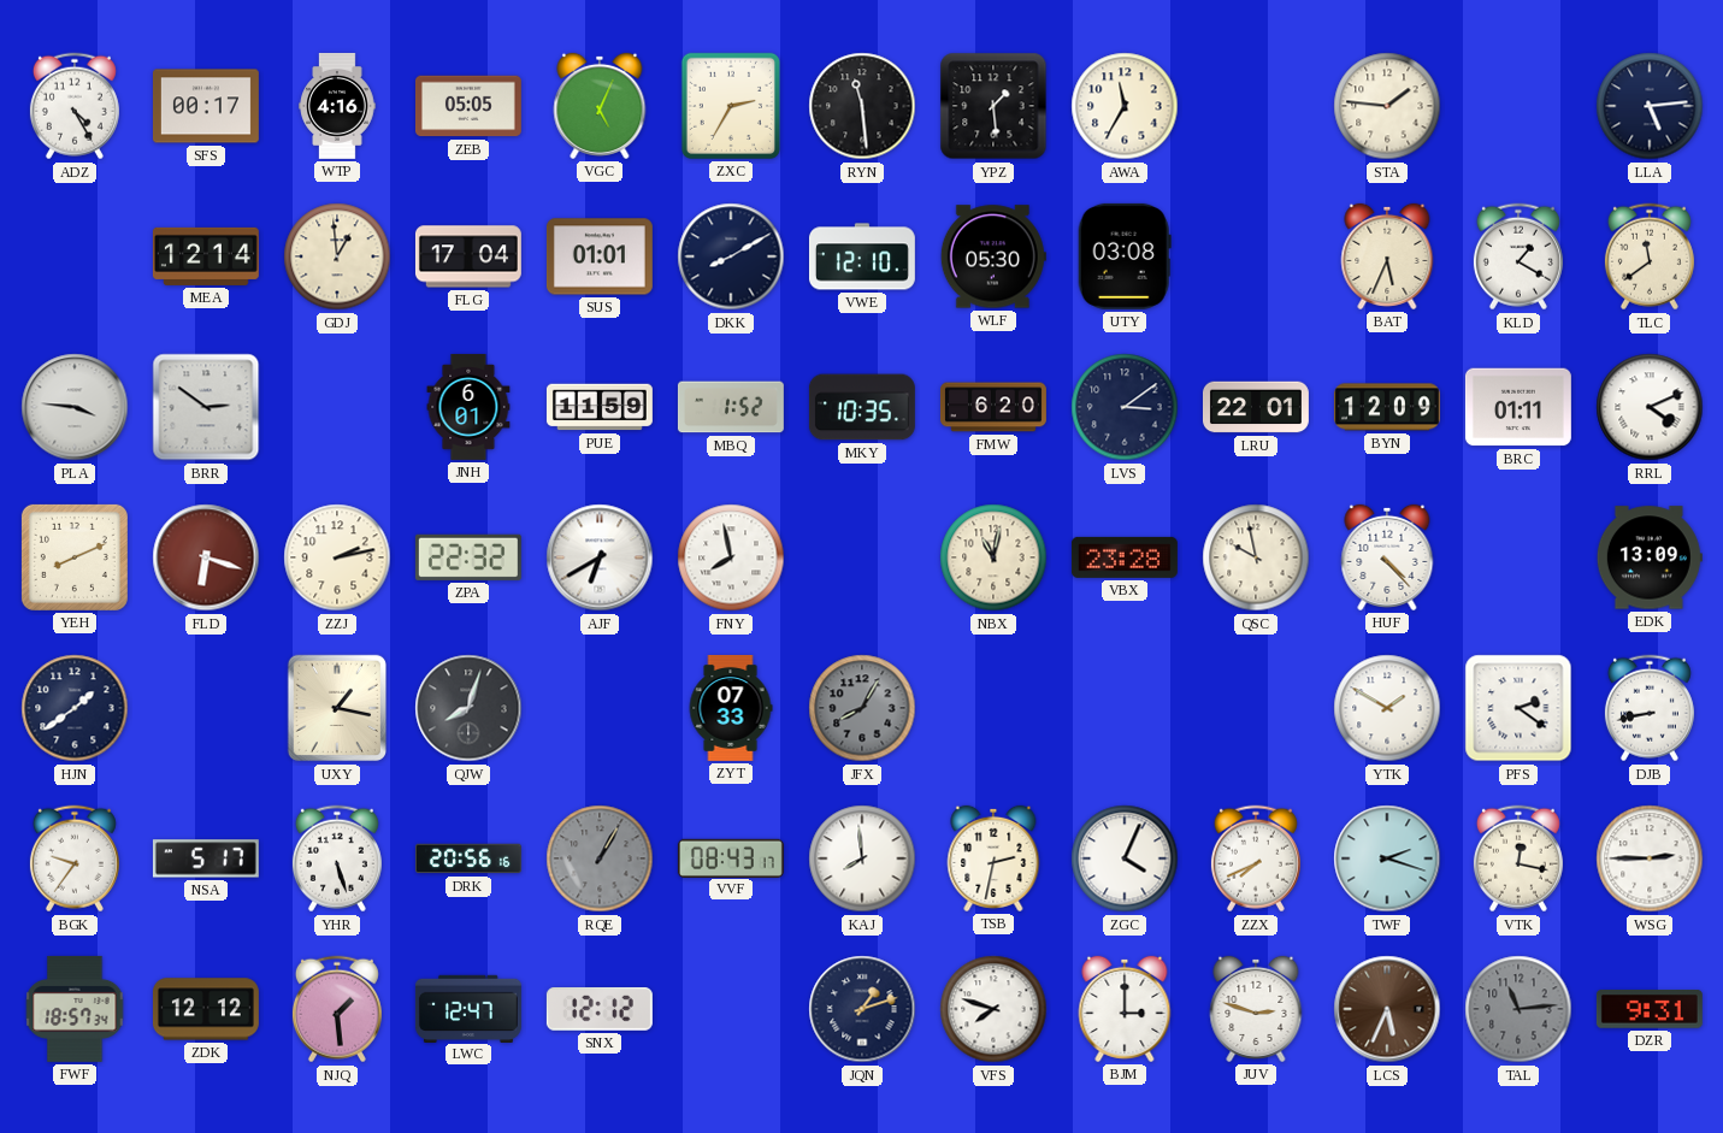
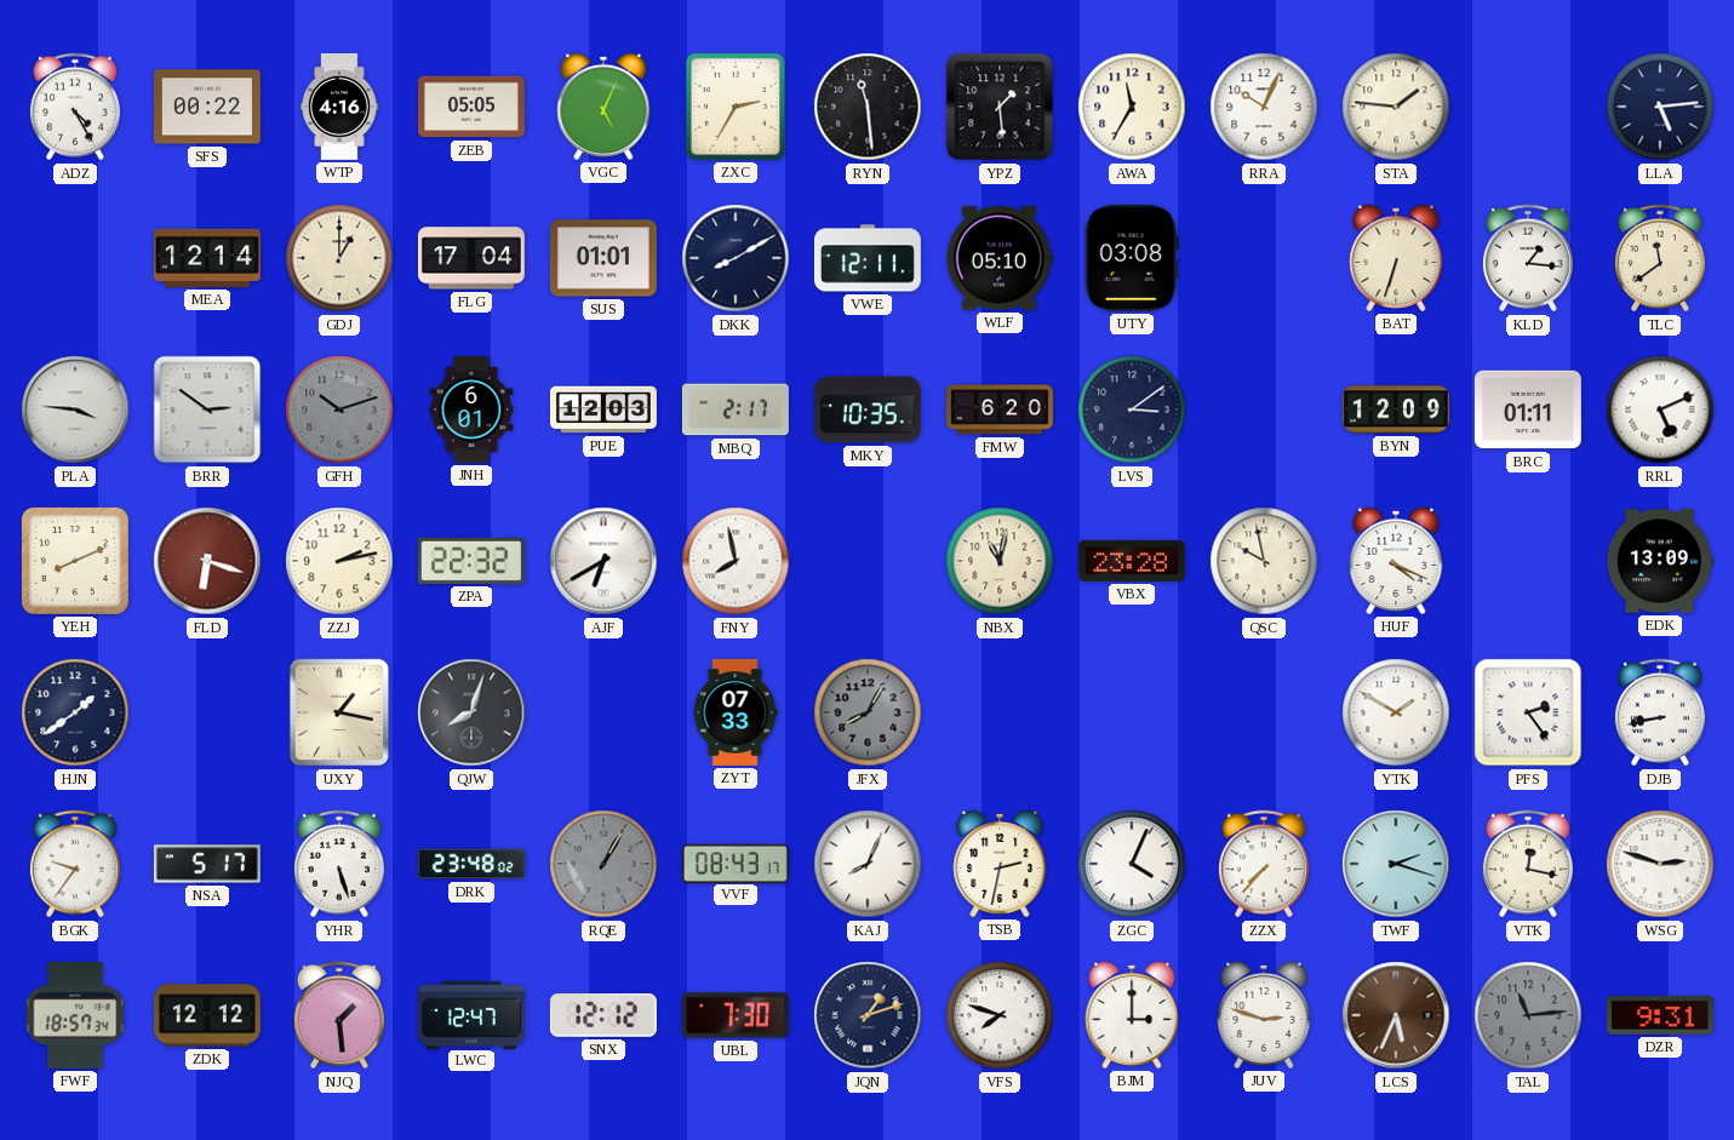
SFS: 00:17 -> 00:22 (207, 107)
RRA: none -> 10:04 (1264, 107)
GDJ: 12:59 -> 1:00 (339, 258)
VWE: 12:10 -> 12:11 (868, 258)
WLF: 05:30 -> 05:10 (1000, 258)
BAT: 5:34 -> 6:33 (1396, 258)
KLD: 1:20 -> 1:16 (1528, 258)
GFH: none -> 10:12 (339, 409)
PUE: 11:59 -> 12:03 (603, 409)
MBQ: 1:52 -> 2:17 (736, 409)
LRU: 22:01 -> none (1256, 407)
RRL: 4:11 -> 5:11 (1660, 409)
HUF: 4:23 -> 4:19 (1396, 561)
PFS: 2:21 -> 2:24 (1528, 712)
DRK: 20:56 -> 23:48 (471, 864)
KAJ: 7:59 -> 8:04 (868, 864)
ZZX: 7:41 -> 7:37 (1264, 864)
WSG: 2:45 -> 2:48 (1660, 864)
UBL: none -> 7:30 (736, 1015)
